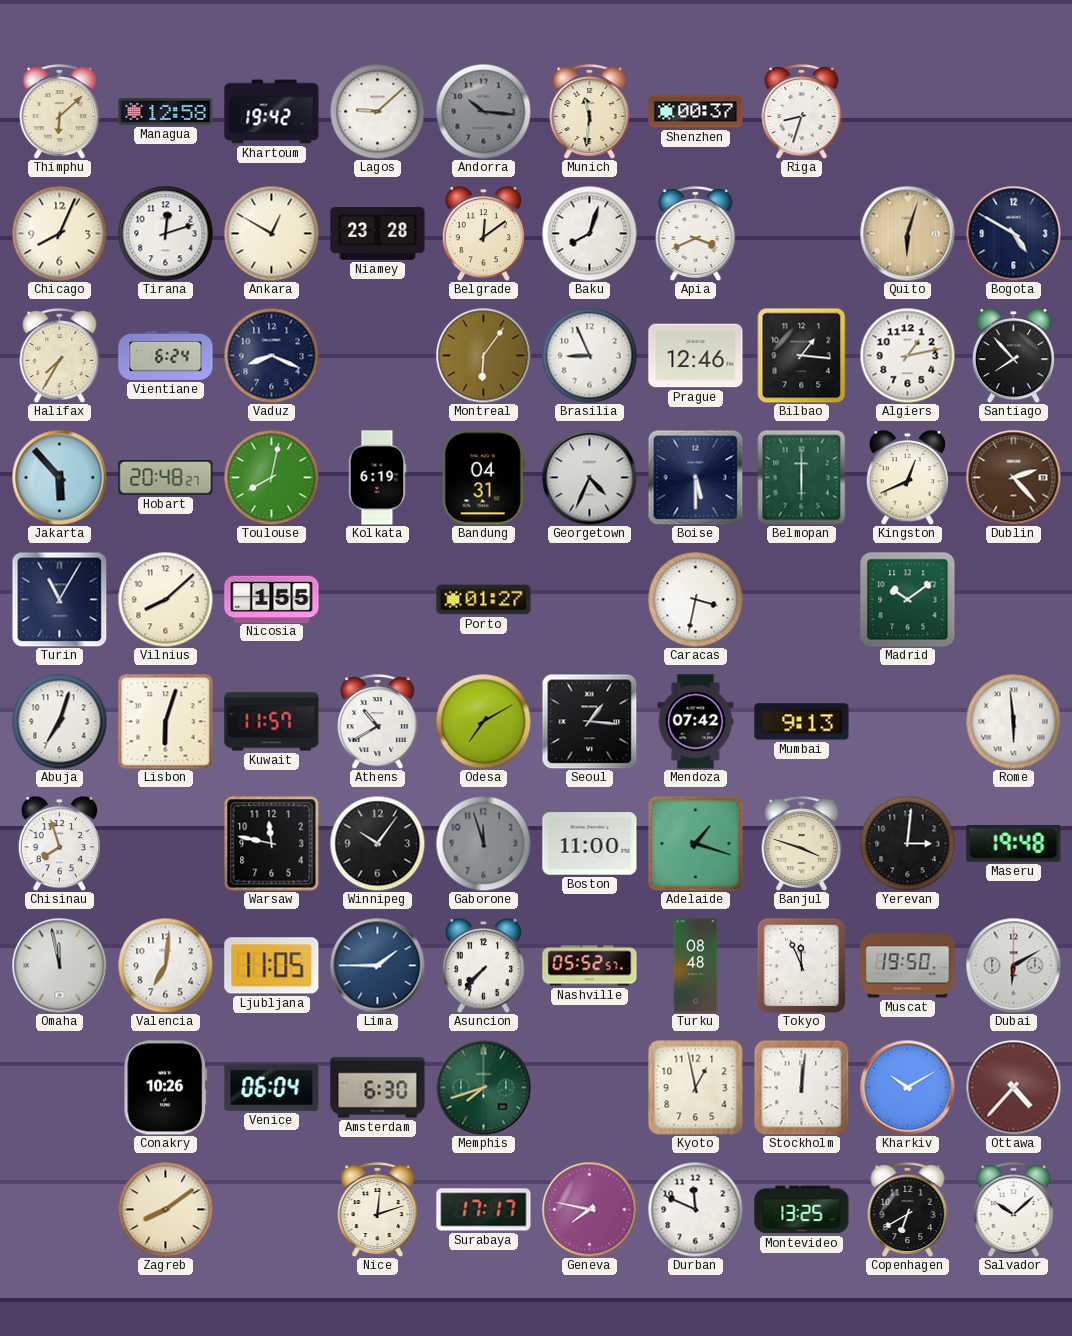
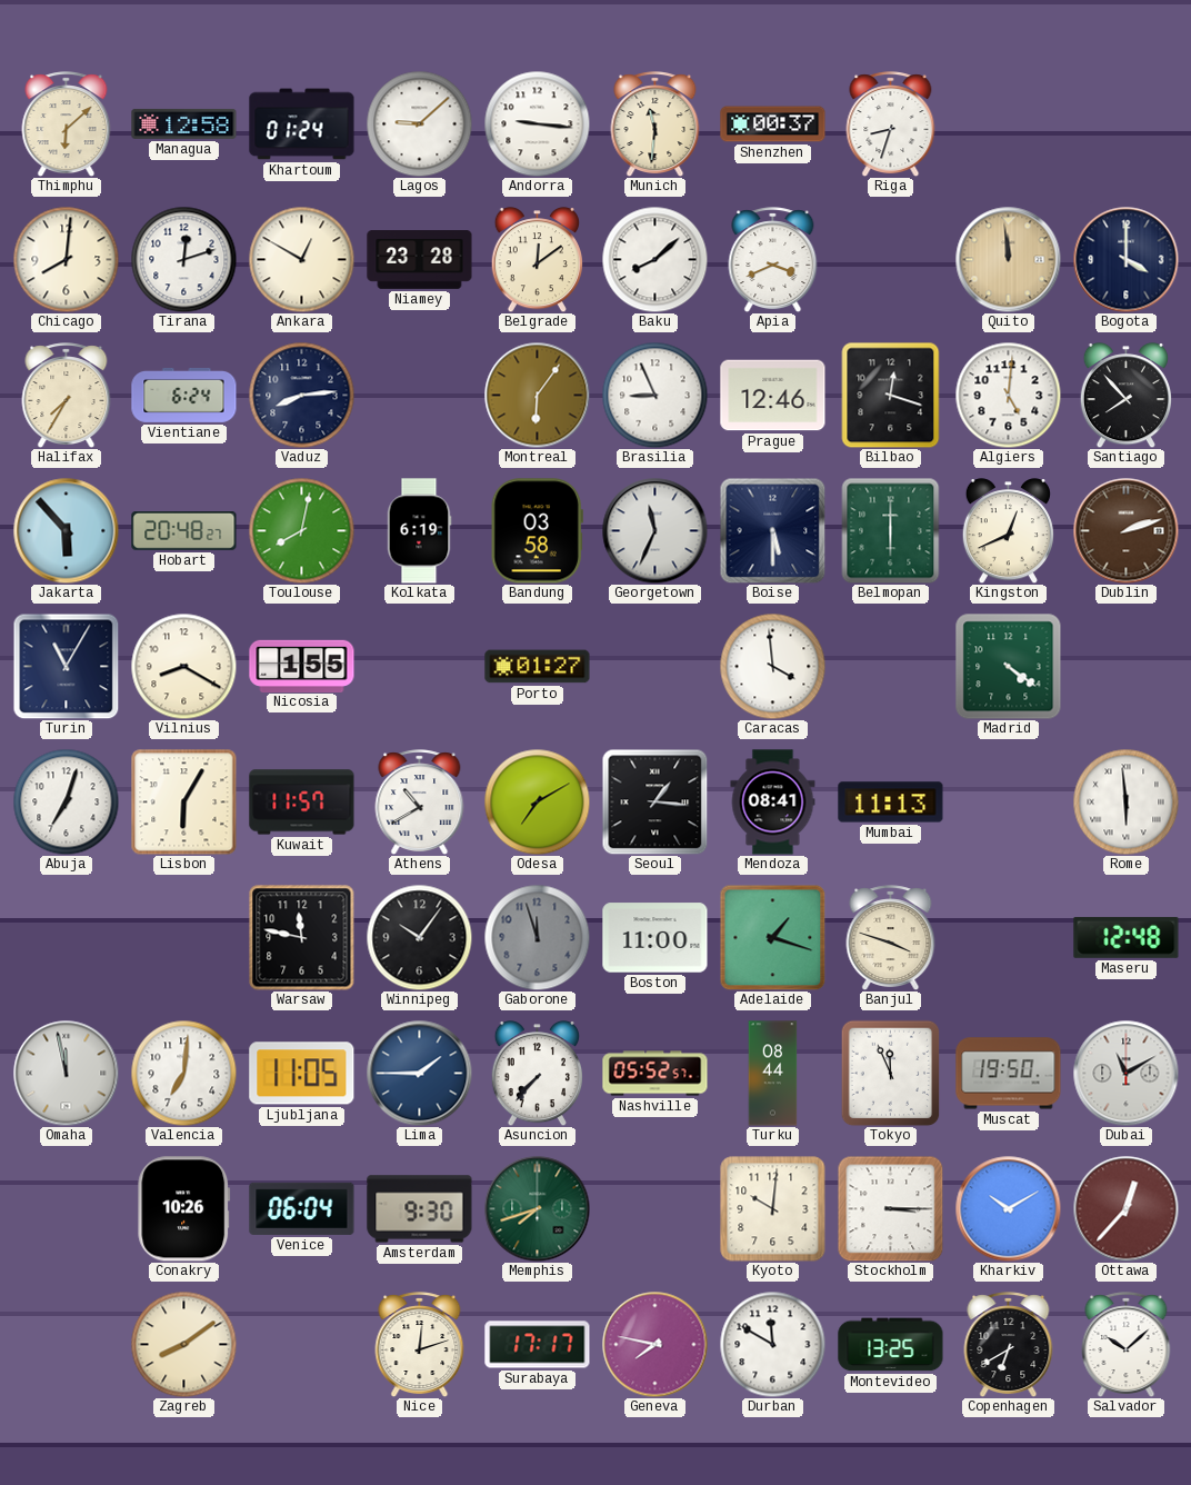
Khartoum: 19:42 -> 01:24 (302, 124)
Andorra: 10:16 -> 9:16 (537, 123)
Andorra dial: grey -> white (537, 123)
Chicago: 8:04 -> 8:01 (66, 259)
Baku: 8:03 -> 8:08 (654, 259)
Quito: 6:03 -> 11:59 (1008, 259)
Bogota: 4:50 -> 4:00 (1125, 259)
Vaduz: 8:19 -> 8:14 (301, 395)
Bilbao: 1:16 -> 12:18 (891, 395)
Algiers: 1:13 -> 5:01 (1008, 395)
Bandung: 04:31 -> 03:58 (537, 531)
Georgetown: 4:34 -> 11:34 (654, 530)
Dublin: 2:23 -> 2:12 (1125, 530)
Vilnius: 8:08 -> 8:20 (183, 666)
Caracas: 3:32 -> 3:59 (772, 666)
Madrid: 10:09 -> 4:21 (1009, 667)
Lisbon: 6:03 -> 6:05 (183, 801)
Mendoza: 07:42 -> 08:41 (773, 803)
Mumbai: 9:13 -> 11:13 (891, 803)
Chisinau: 7:57 -> none (59, 844)
Yerevan: 3:01 -> none (907, 843)
Maseru: 19:48 -> 12:48 (1127, 937)
Turku: 08:48 -> 08:44 (773, 1074)
Dubai: 6:10 -> 11:10 (1125, 1073)
Amsterdam: 6:30 -> 9:30 (420, 1209)
Kyoto: 12:58 -> 10:01 (773, 1209)
Stockholm: 12:01 -> 3:15 (890, 1208)
Ottawa: 4:37 -> 12:37 (1125, 1208)
Durban: 11:49 -> 11:50 (772, 1344)
